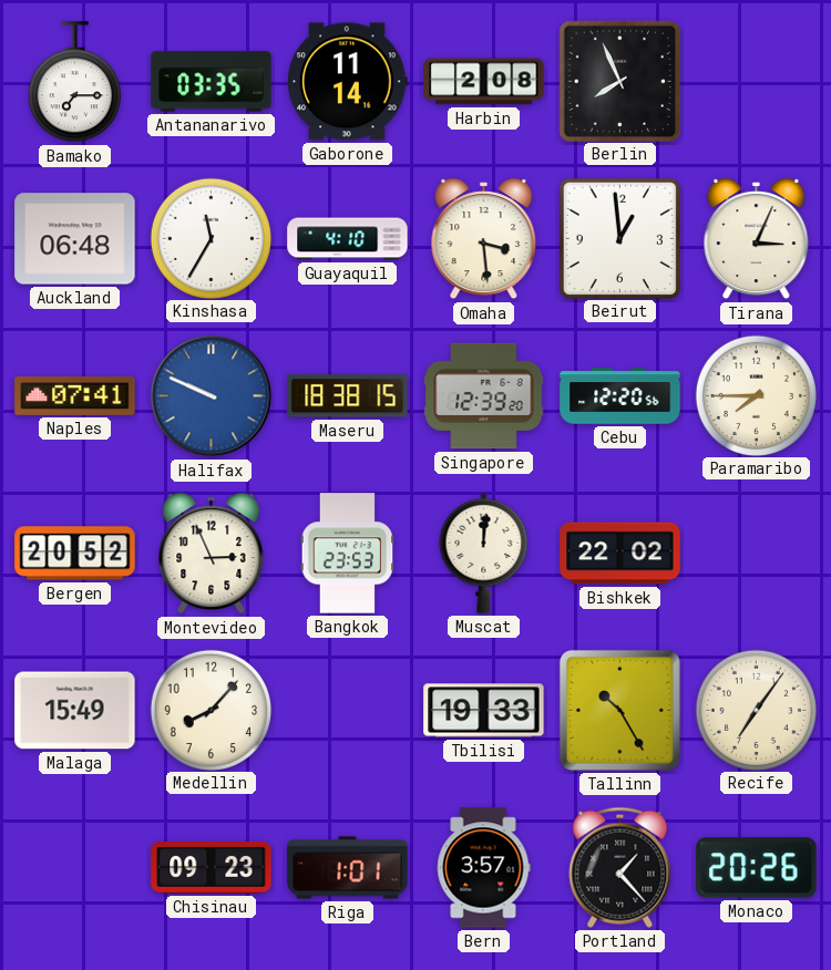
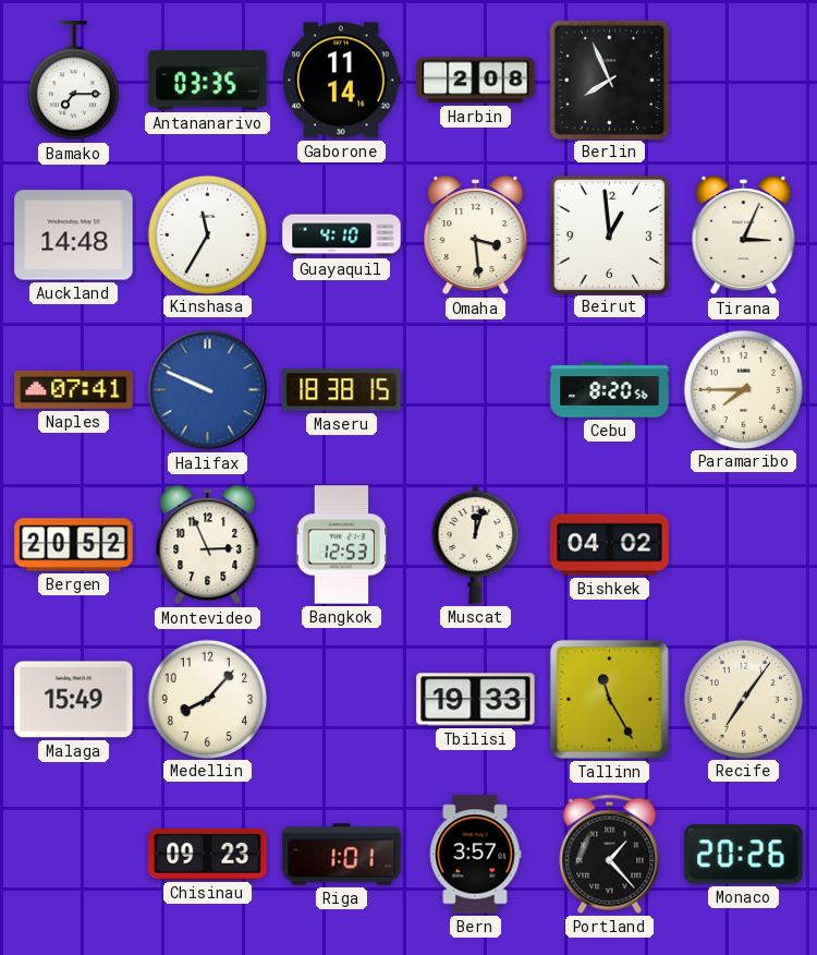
Auckland: 06:48 -> 14:48 (74, 235)
Singapore: 12:39 -> none (484, 396)
Cebu: 12:20 -> 8:20 (610, 390)
Bangkok: 23:53 -> 12:53 (342, 545)
Muscat: 12:01 -> 12:03 (476, 544)
Bishkek: 22:02 -> 04:02 (610, 545)
Tallinn: 10:25 -> 11:25 (609, 699)
